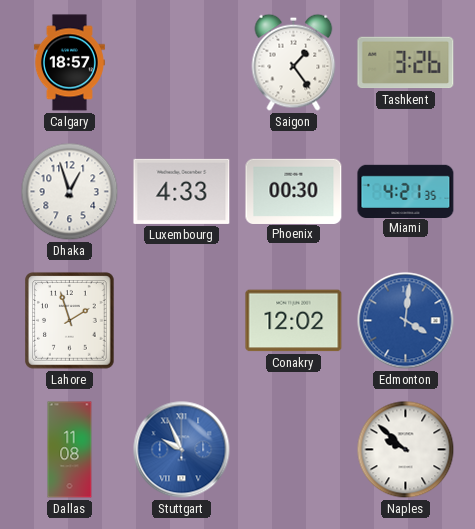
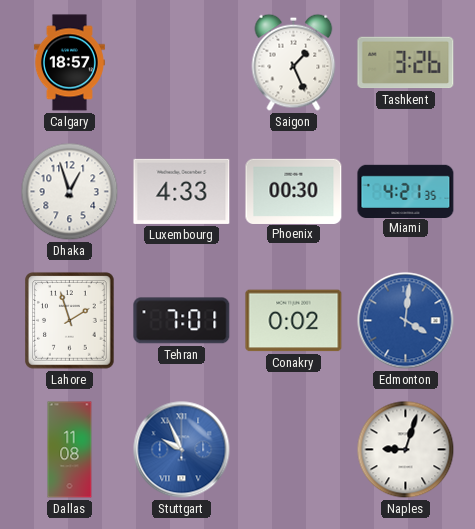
Saigon: 1:24 -> 1:26 (294, 62)
Tehran: none -> 7:01 (182, 321)
Conakry: 12:02 -> 0:02 (294, 321)
Naples: 9:52 -> 9:03 (406, 450)
